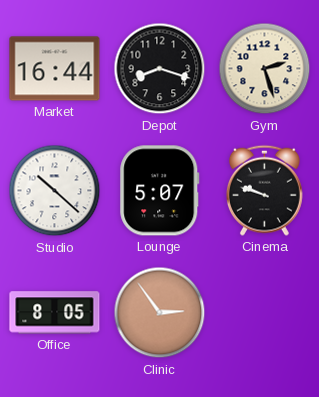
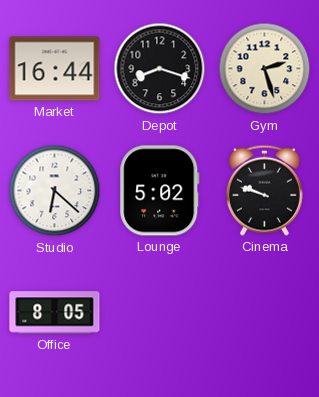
Studio: 10:22 -> 6:22 (55, 191)
Lounge: 5:07 -> 5:02 (160, 191)
Clinic: 2:54 -> none (160, 313)
